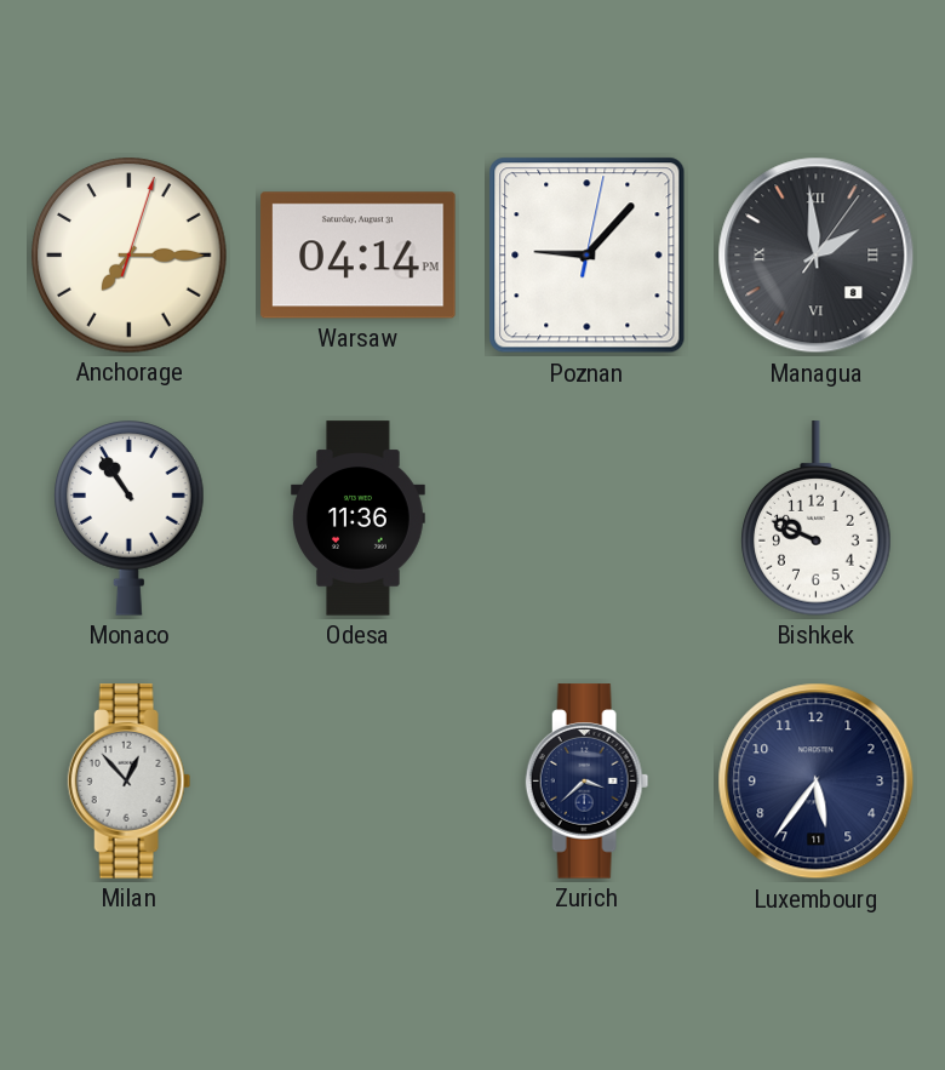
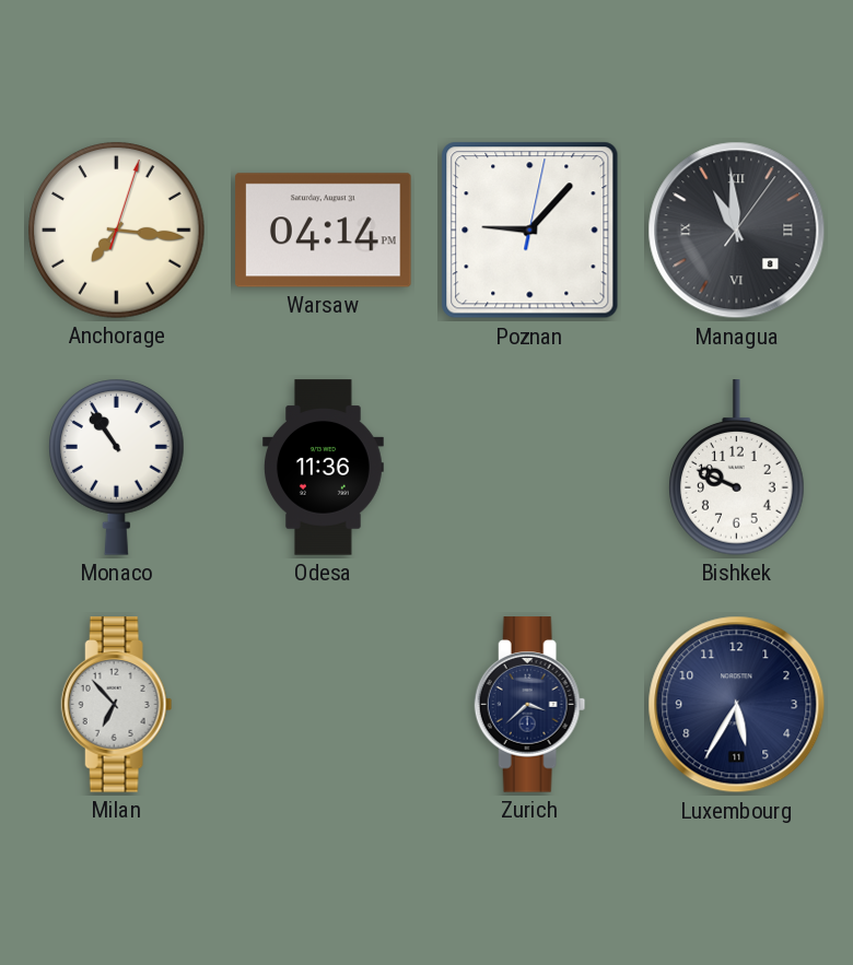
Anchorage: 7:15 -> 7:16 (117, 231)
Managua: 1:59 -> 10:59 (737, 231)
Milan: 12:53 -> 6:53 (117, 705)
Luxembourg: 5:36 -> 5:35 (737, 705)
